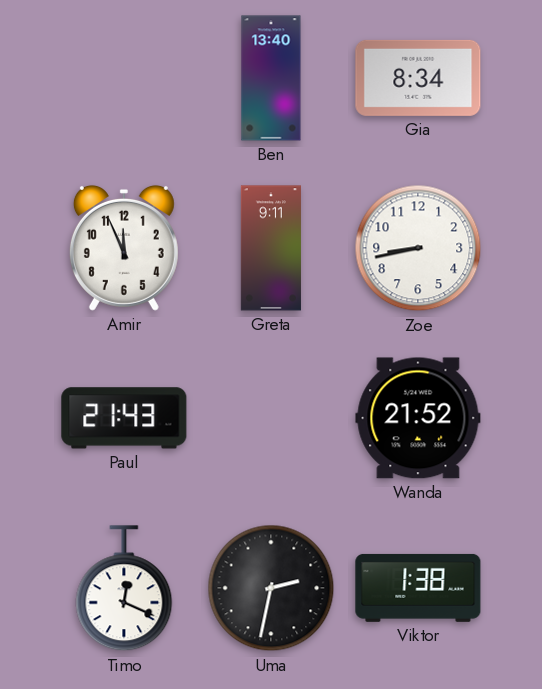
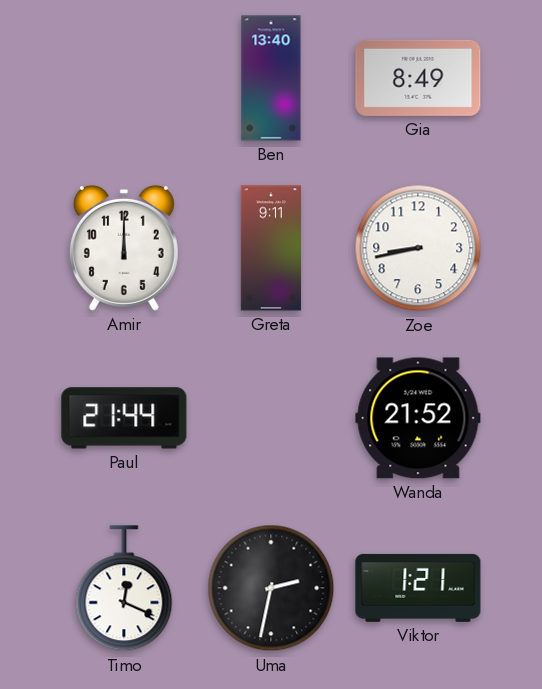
Gia: 8:34 -> 8:49 (418, 78)
Amir: 11:56 -> 12:00 (124, 248)
Paul: 21:43 -> 21:44 (124, 418)
Viktor: 1:38 -> 1:21 (418, 588)
